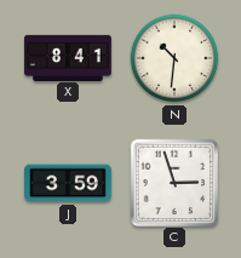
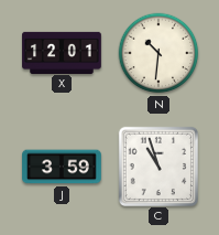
X: 8:41 -> 12:01 (62, 52)
C: 2:57 -> 10:57 (157, 165)
